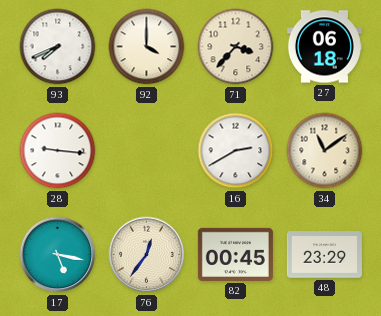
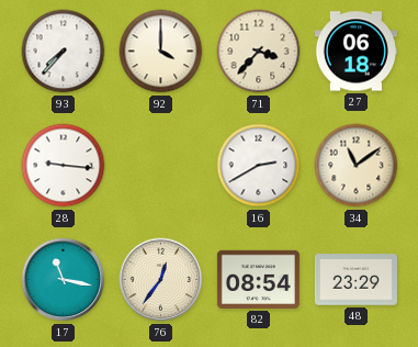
93: 7:41 -> 7:37 (64, 52)
17: 5:17 -> 11:17 (64, 280)
82: 00:45 -> 08:54 (258, 279)
